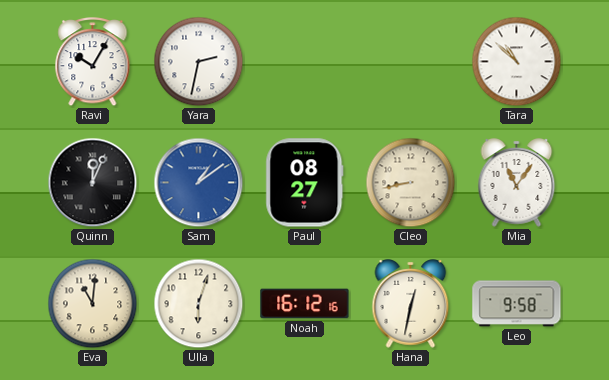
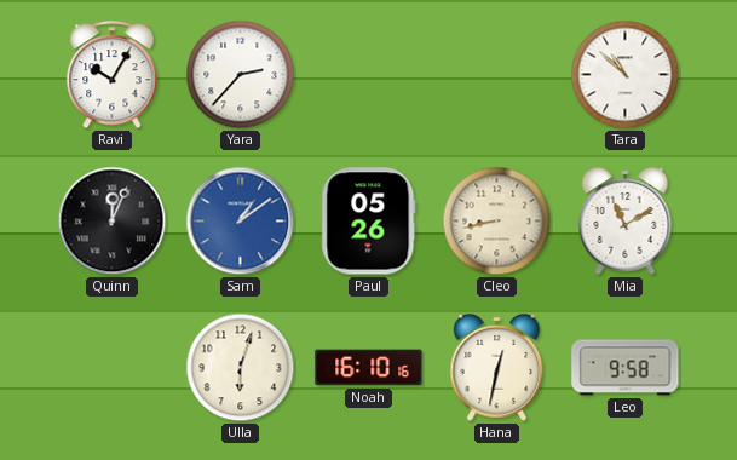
Yara: 2:32 -> 2:37 (241, 75)
Paul: 08:27 -> 05:26 (369, 222)
Mia: 11:06 -> 11:10 (626, 222)
Eva: 11:01 -> none (93, 304)
Noah: 16:12 -> 16:10 (369, 368)
